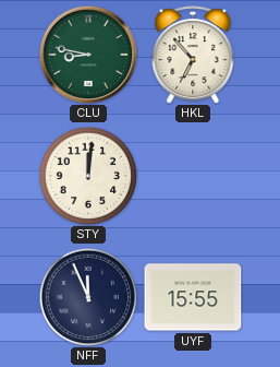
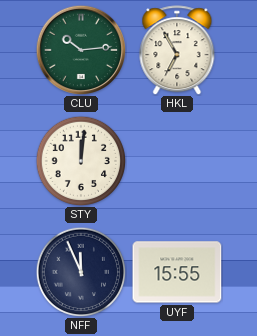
CLU: 8:47 -> 10:14 (81, 50)
HKL: 6:53 -> 6:55 (177, 50)
